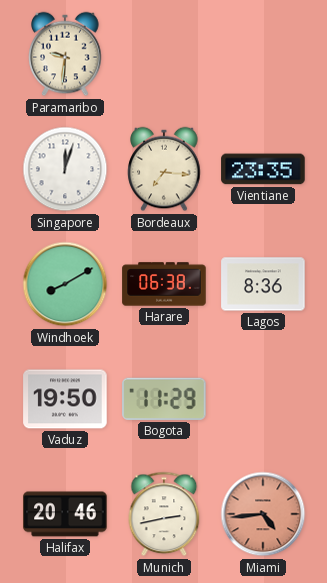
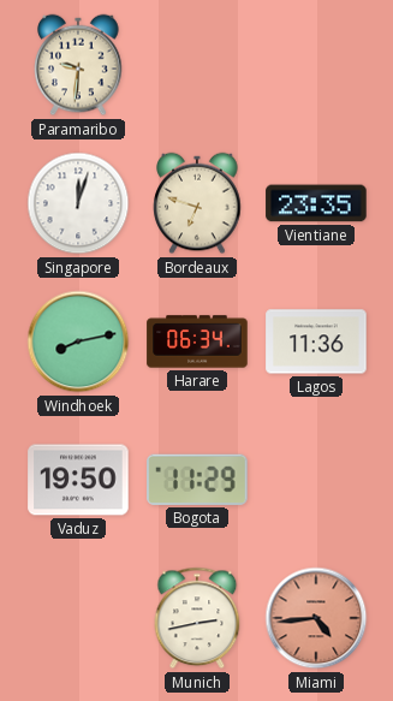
Bordeaux: 7:16 -> 6:48 (197, 203)
Windhoek: 8:10 -> 8:13 (78, 341)
Harare: 06:38 -> 06:34 (197, 341)
Lagos: 8:36 -> 11:36 (316, 341)
Halifax: 20:46 -> none (65, 514)
